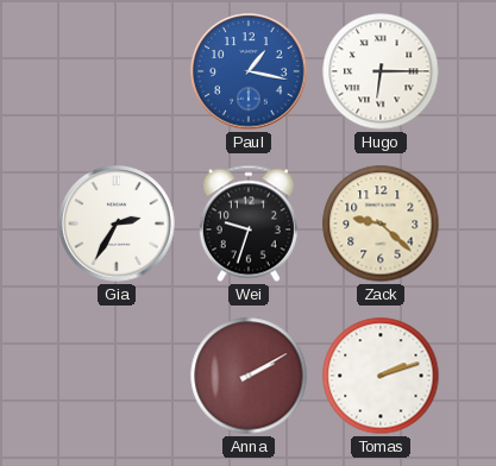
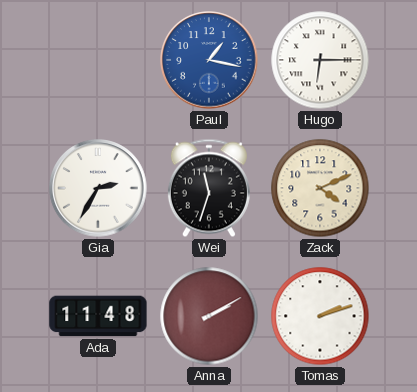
Wei: 9:33 -> 11:33 (209, 188)
Zack: 9:22 -> 4:11 (320, 188)
Ada: none -> 11:48 (98, 316)
